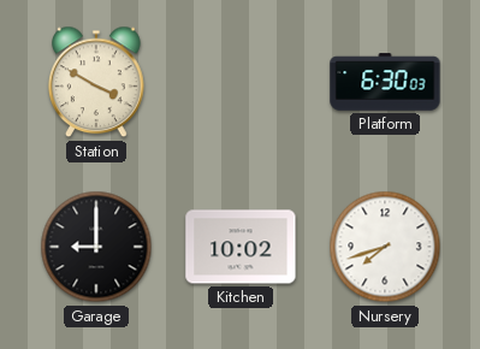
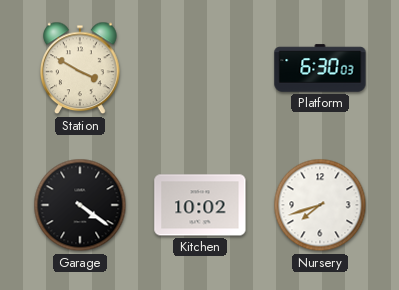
Garage: 9:00 -> 4:21 (80, 205)
